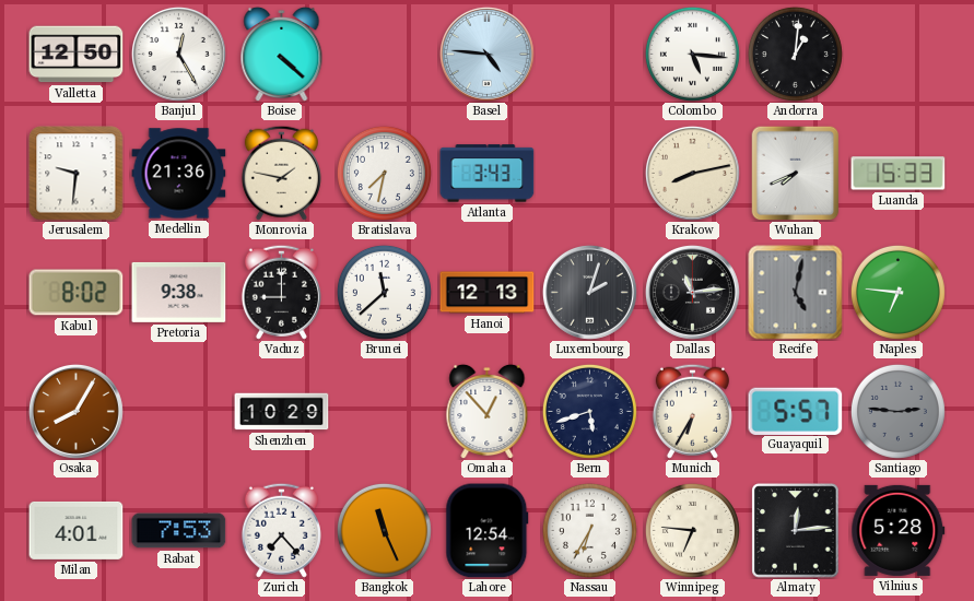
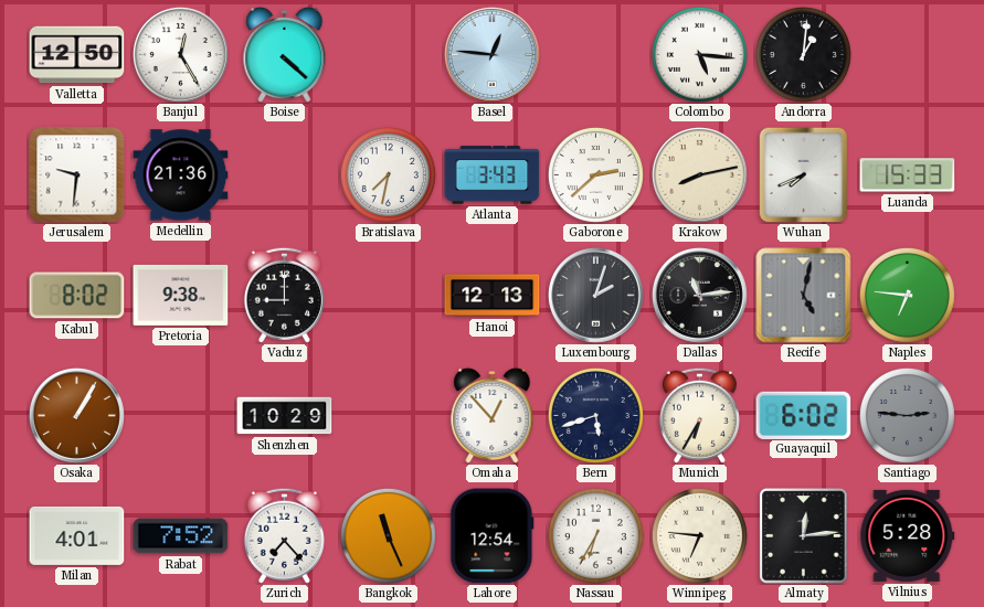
Basel: 4:46 -> 12:46 (491, 54)
Monrovia: 1:47 -> none (281, 173)
Gaborone: none -> 2:38 (595, 174)
Brunei: 11:38 -> none (384, 292)
Osaka: 8:05 -> 1:05 (76, 415)
Guayaquil: 5:57 -> 6:02 (804, 415)
Rabat: 7:53 -> 7:52 (181, 536)
